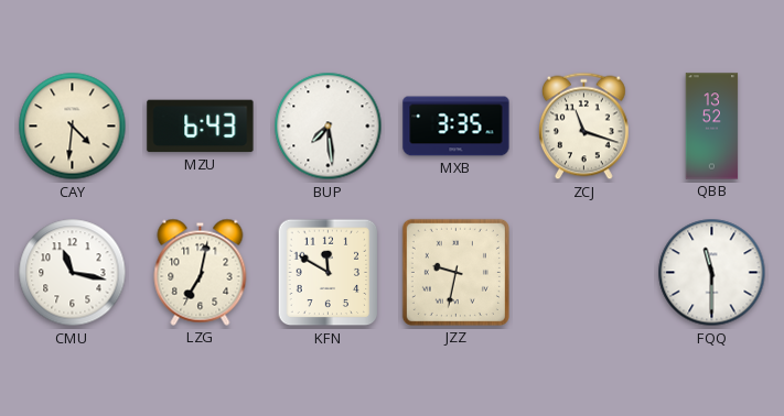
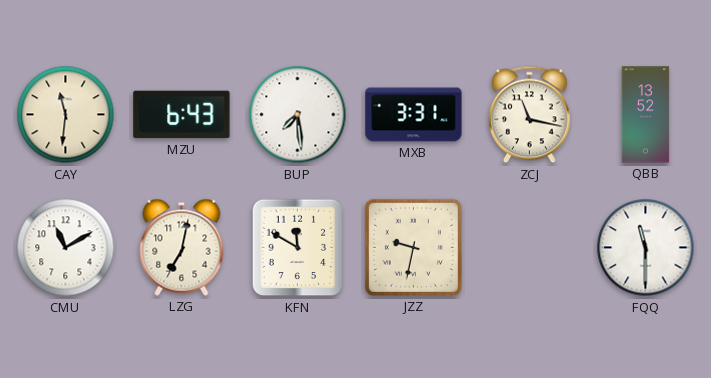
CAY: 4:31 -> 11:31 (66, 115)
MXB: 3:35 -> 3:31 (414, 115)
ZCJ: 11:18 -> 11:17 (530, 115)
CMU: 11:17 -> 11:10 (66, 248)
